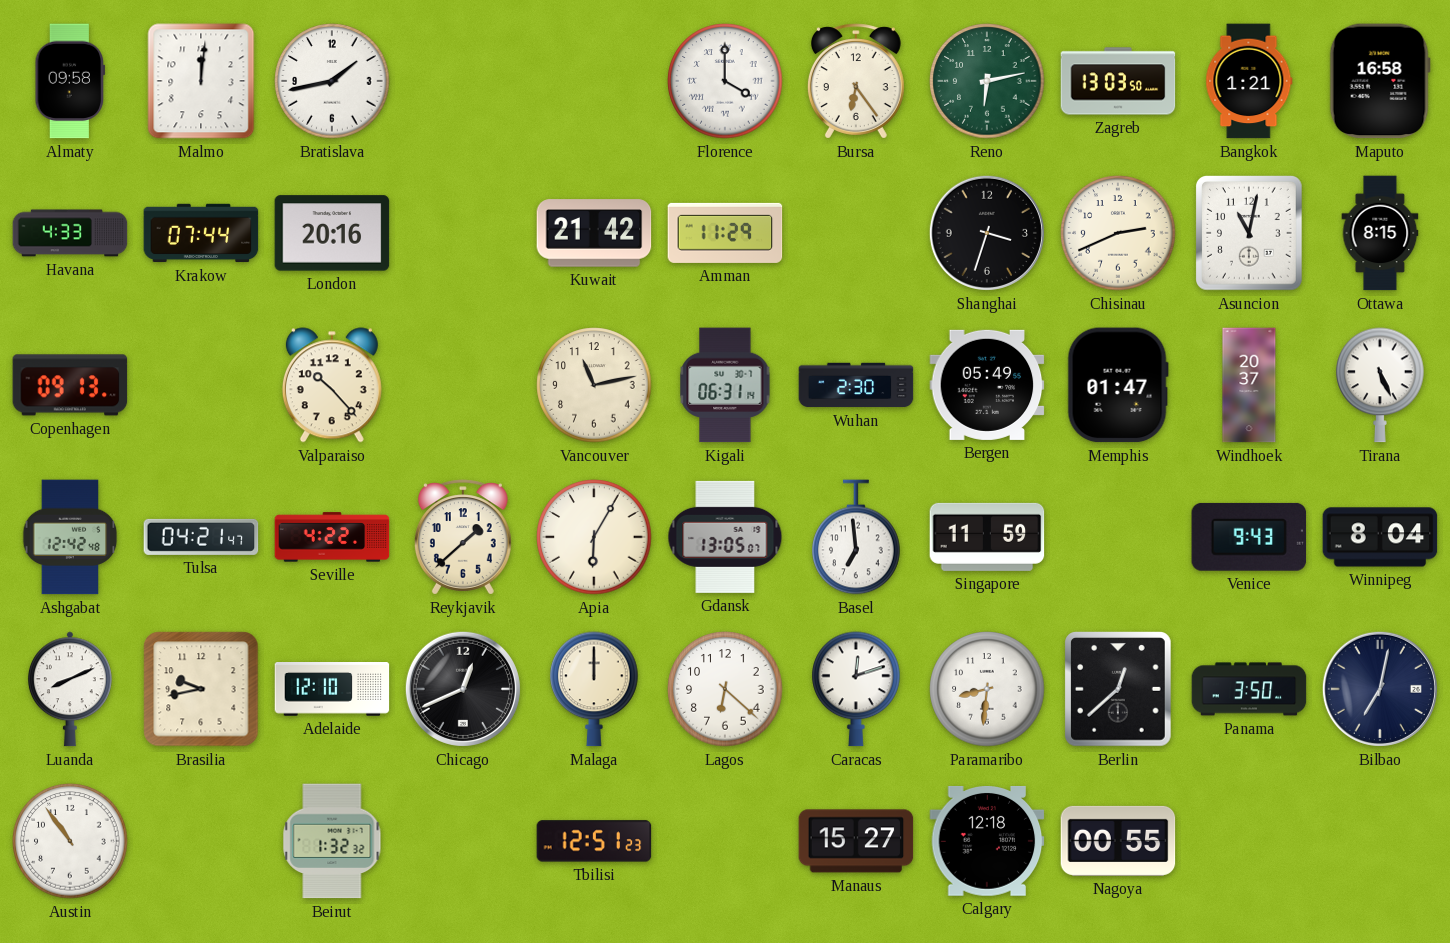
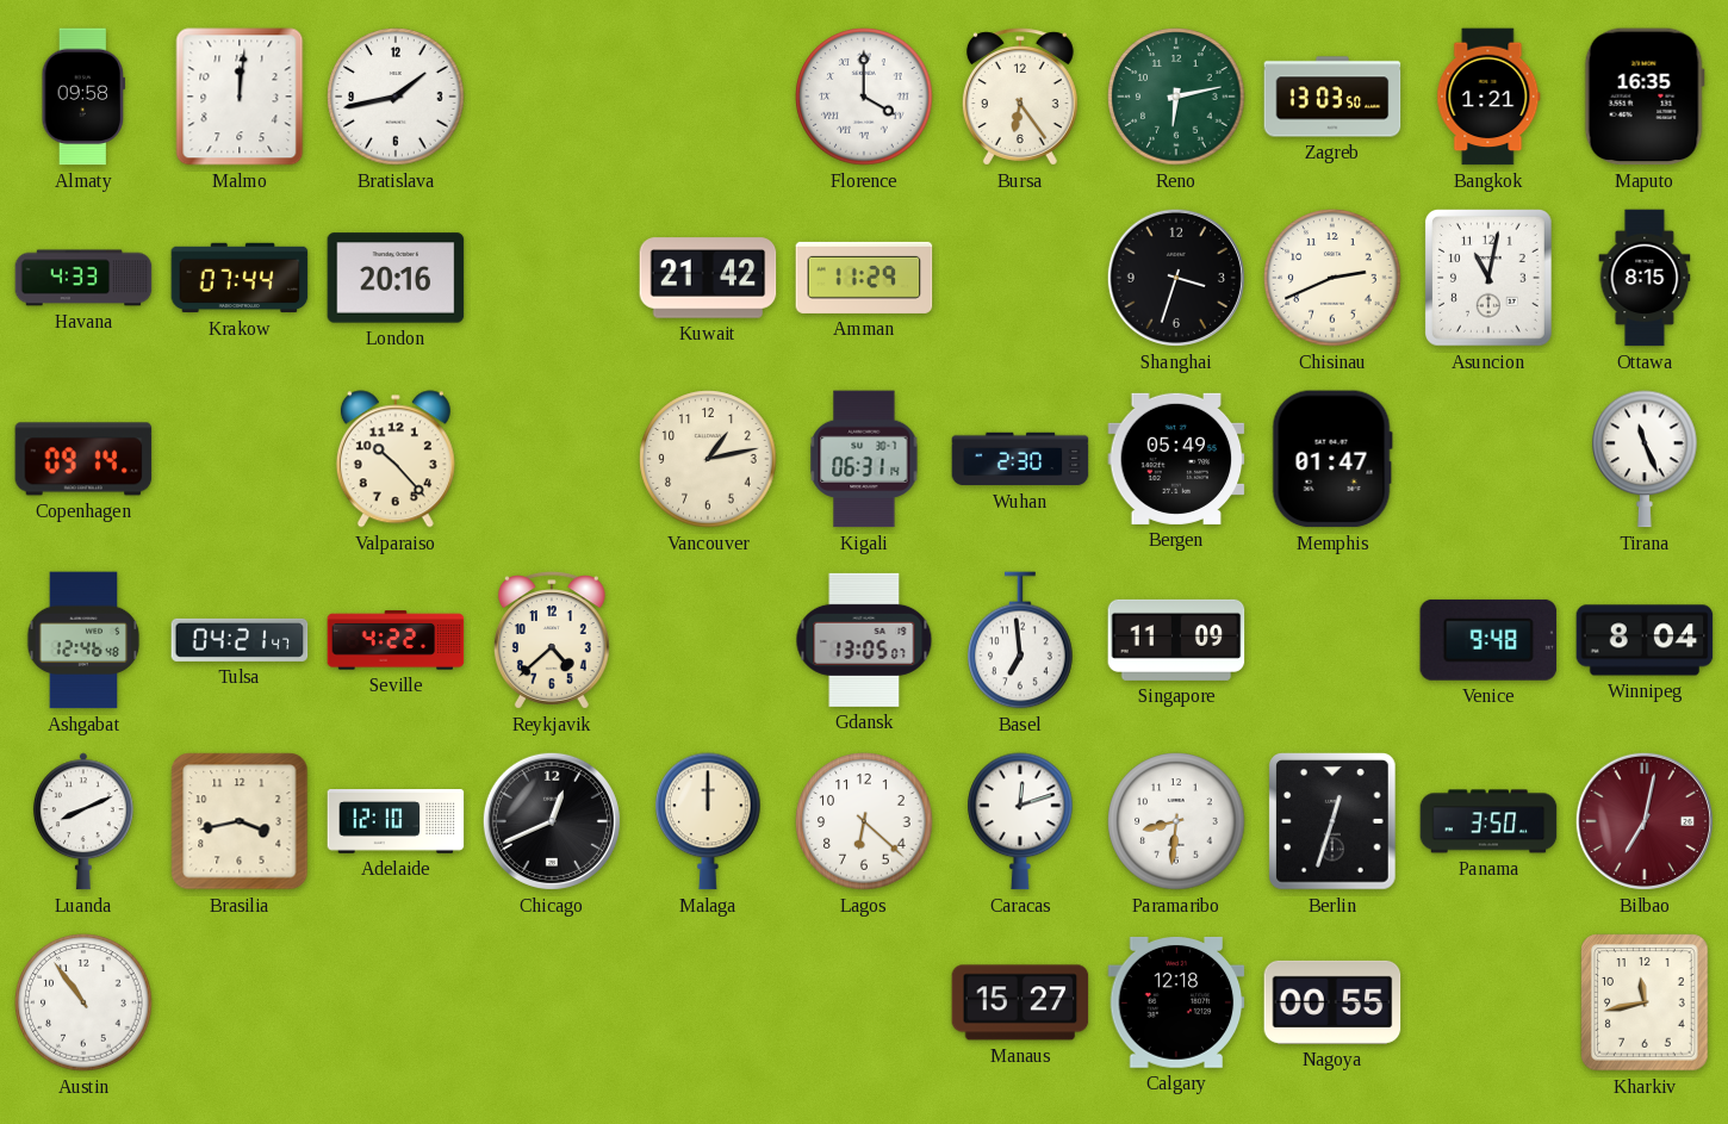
Maputo: 16:58 -> 16:35 (1645, 97)
Copenhagen: 09:13 -> 09:14 (83, 459)
Vancouver: 11:13 -> 1:13 (708, 459)
Windhoek: 20:37 -> none (1249, 385)
Tirana: 5:26 -> 11:26 (1645, 459)
Ashgabat: 12:42 -> 12:46 (83, 640)
Reykjavik: 1:38 -> 4:38 (552, 640)
Apia: 6:05 -> none (594, 537)
Singapore: 11:59 -> 11:09 (1176, 640)
Venice: 9:43 -> 9:48 (1488, 640)
Brasilia: 9:43 -> 3:43 (240, 821)
Berlin: 12:38 -> 12:33 (1334, 822)
Bilbao dial: navy -> burgundy (1645, 821)
Beirut: 1:32 -> none (332, 841)
Tbilisi: 12:51 -> none (594, 841)
Kharkiv: none -> 11:43 (1645, 1002)
